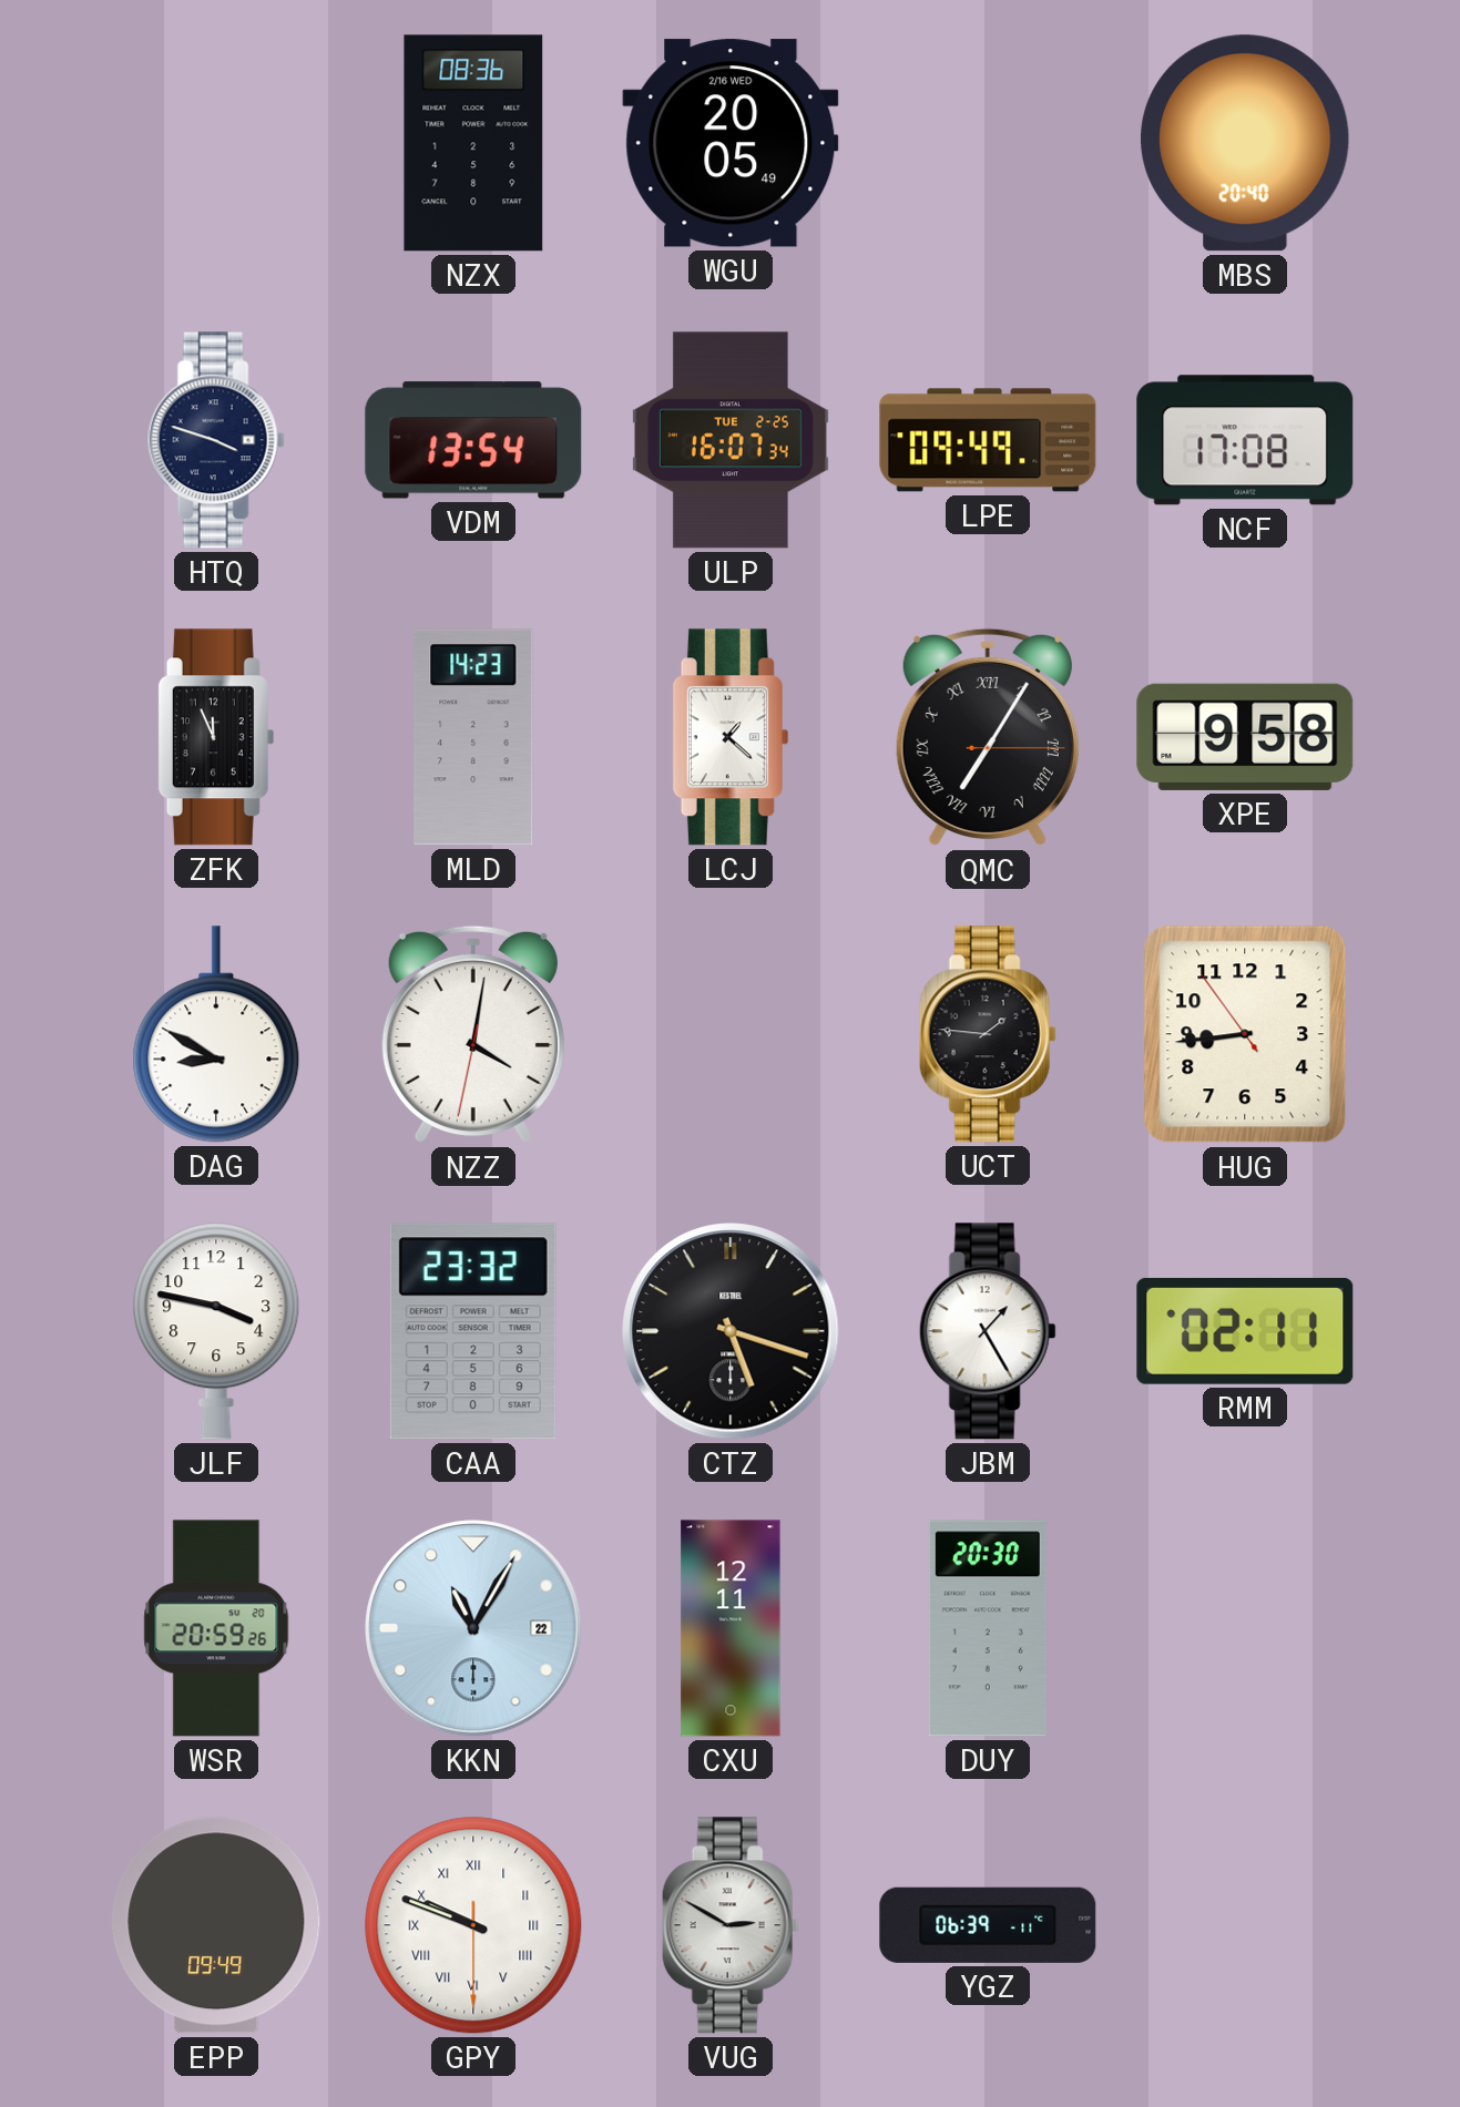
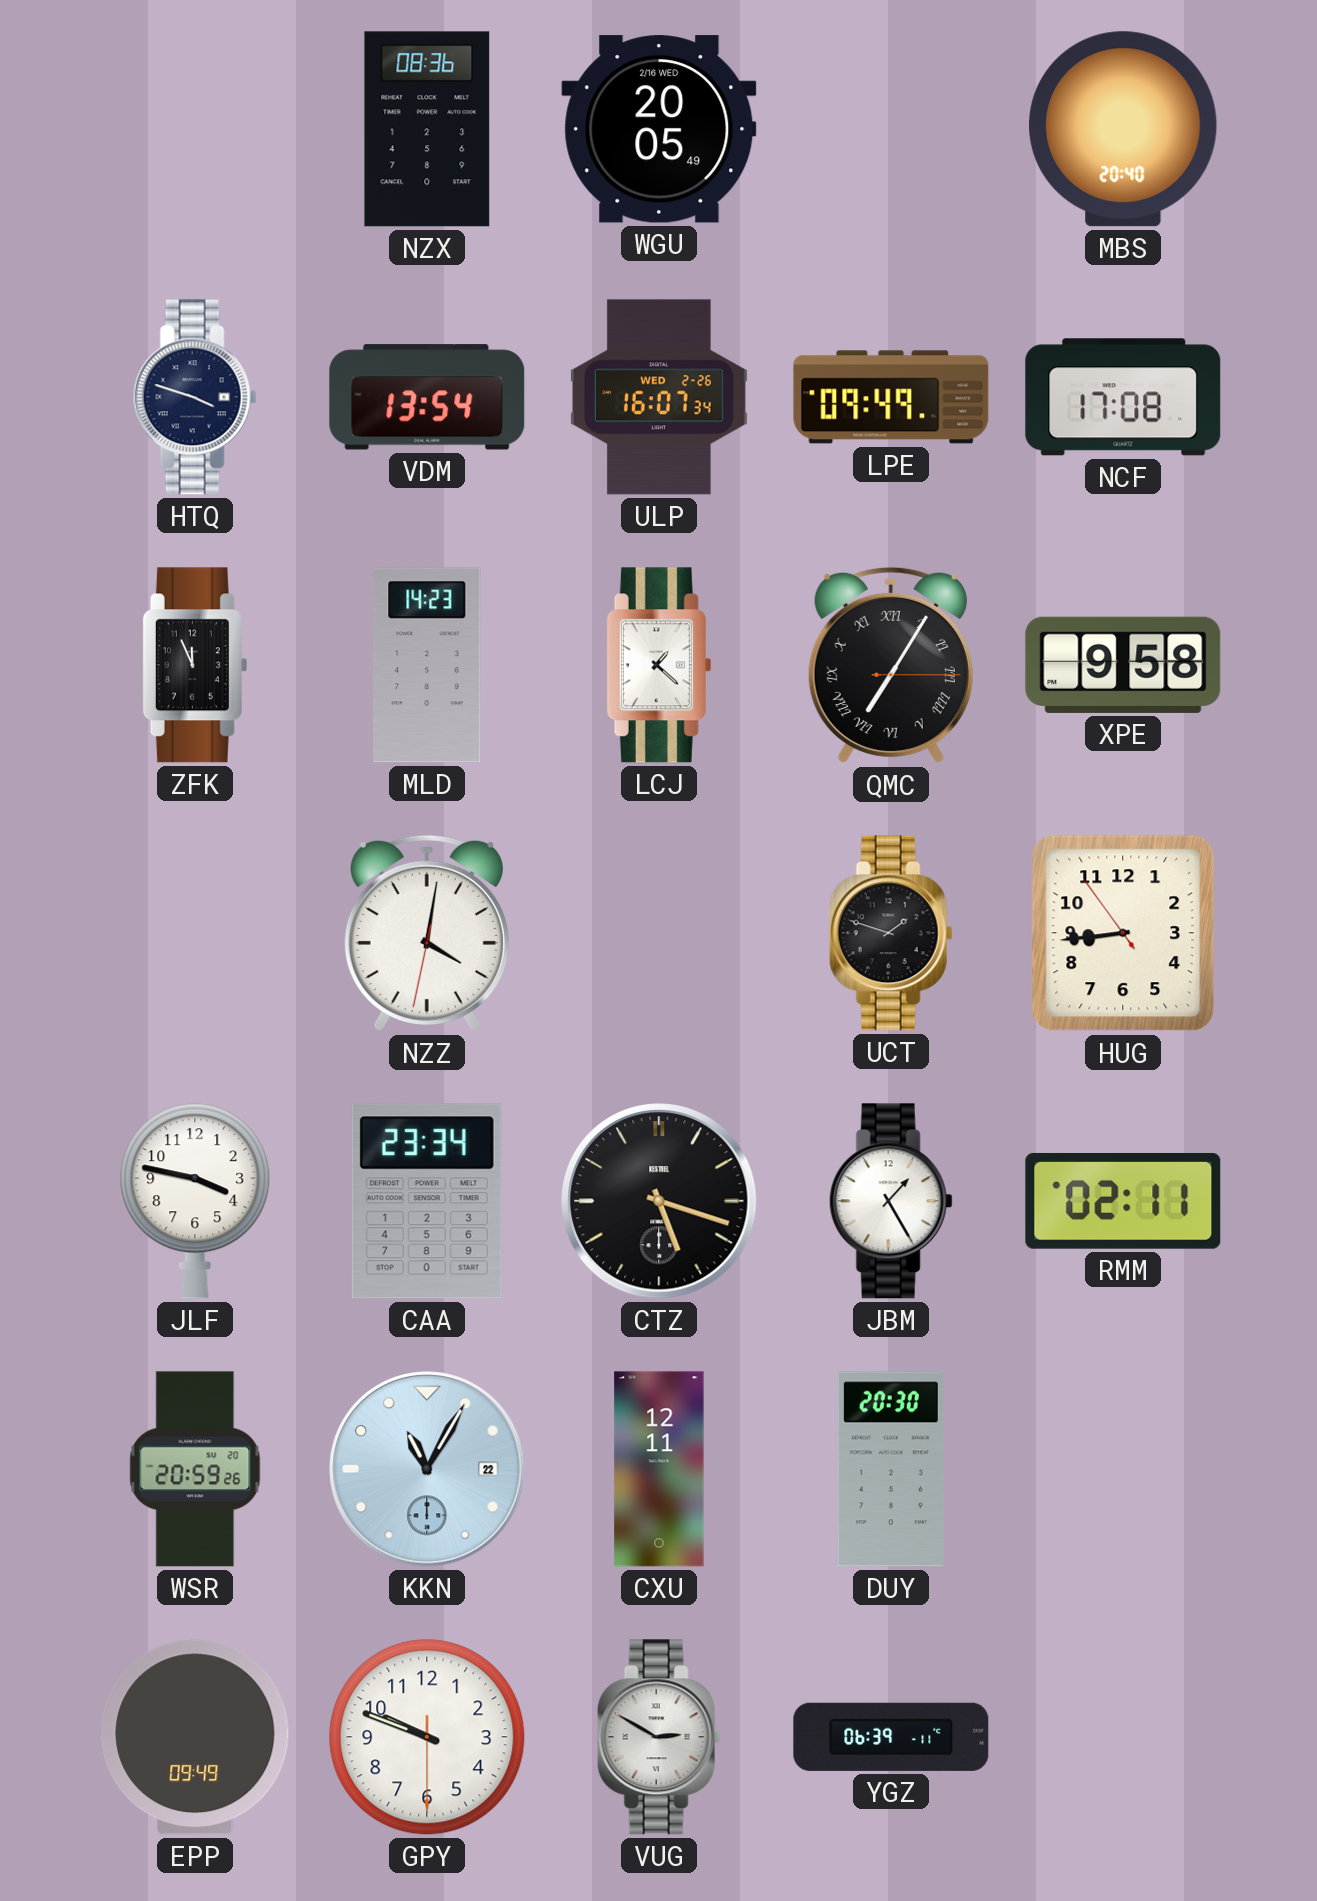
ULP date: TUE 2-25 -> WED 2-26 (659, 397)
DAG: 8:50 -> none (216, 1034)
UCT: 1:46 -> 1:48 (891, 933)
CAA: 23:32 -> 23:34 (427, 1201)
GPY numerals: Roman -> Arabic (427, 1737)
